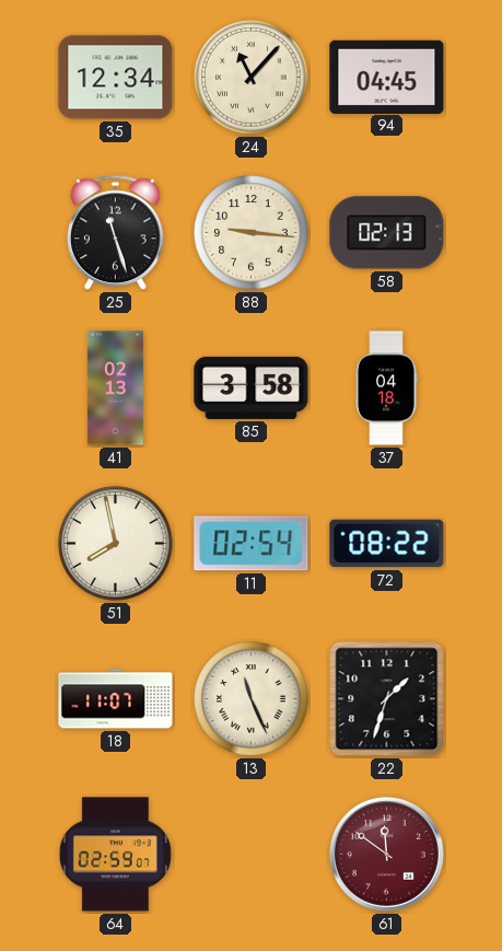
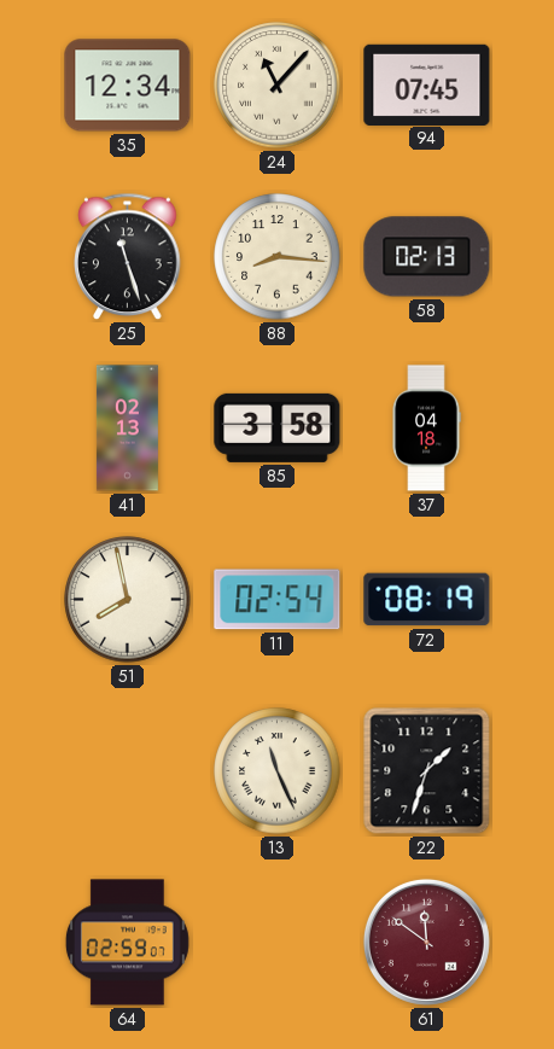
94: 04:45 -> 07:45 (427, 84)
88: 9:16 -> 8:16 (278, 257)
72: 08:22 -> 08:19 (427, 600)
18: 11:07 -> none (116, 699)
